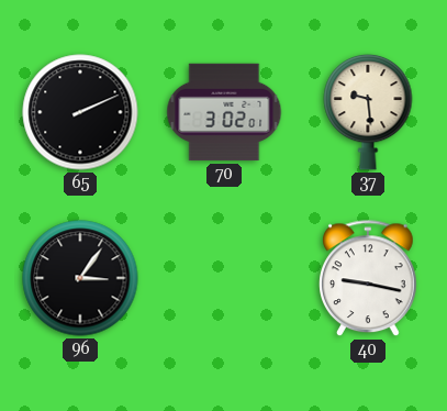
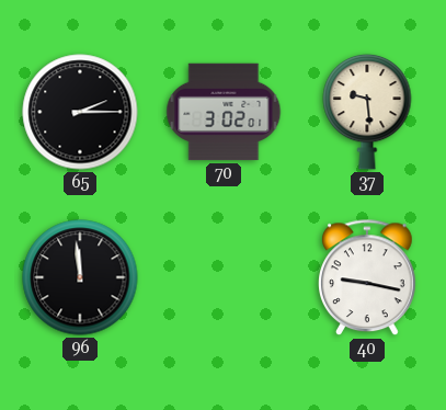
65: 2:11 -> 2:15 (80, 112)
96: 3:06 -> 11:59 (80, 277)
